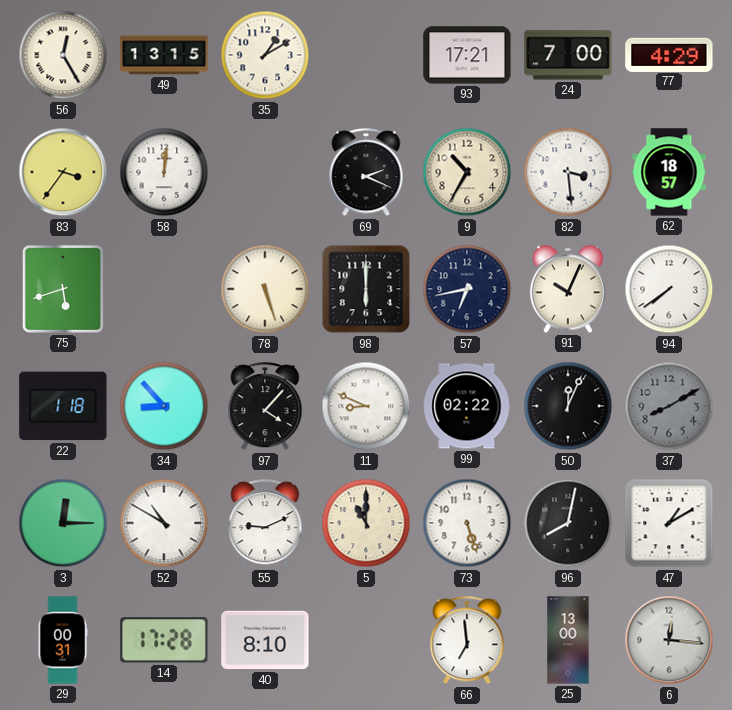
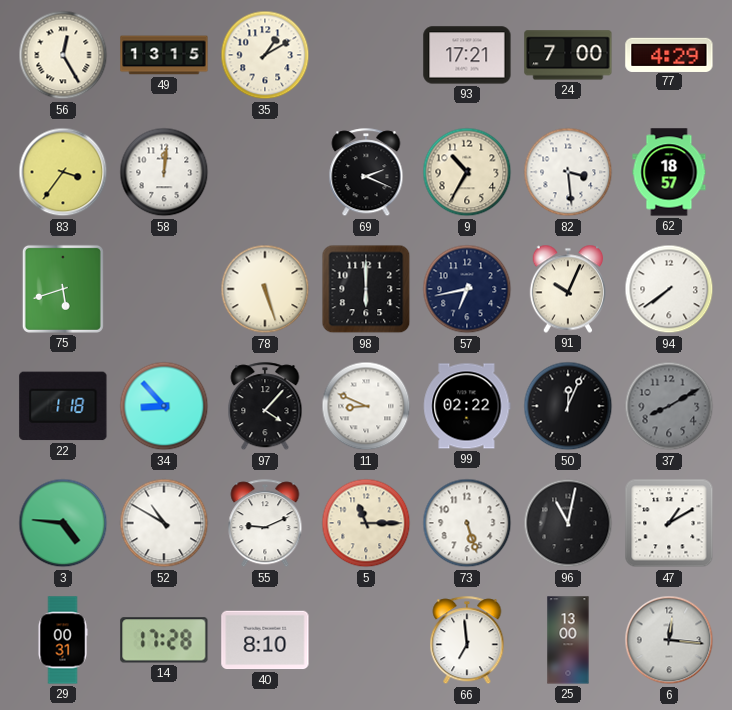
3: 12:15 -> 4:46 (63, 523)
5: 11:00 -> 11:15 (366, 523)
96: 8:02 -> 11:02 (568, 523)
